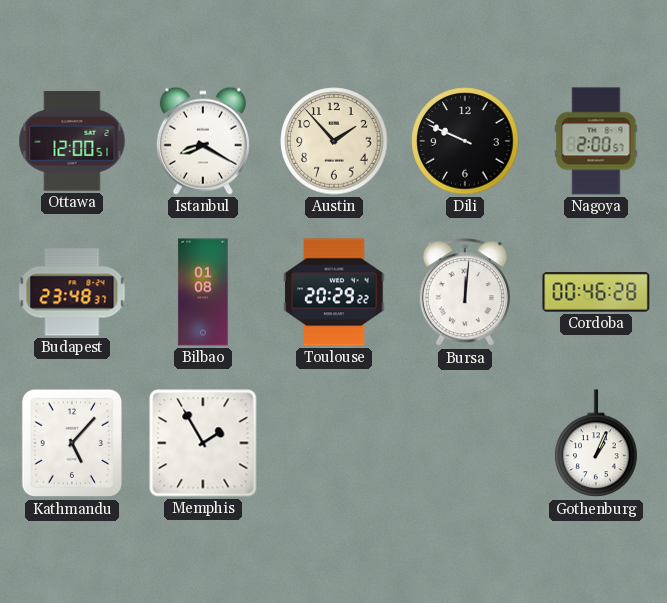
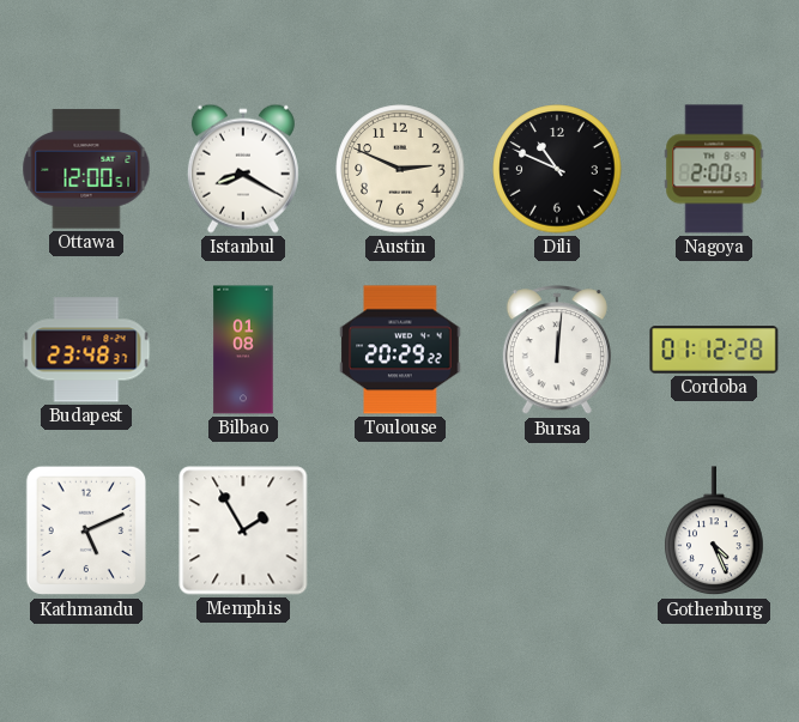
Austin: 1:53 -> 2:49 (400, 169)
Dili: 9:49 -> 10:49 (557, 169)
Cordoba: 00:46 -> 01:12 (714, 350)
Kathmandu: 5:07 -> 5:11 (85, 530)
Gothenburg: 1:04 -> 4:26 (714, 532)
